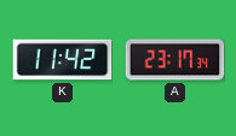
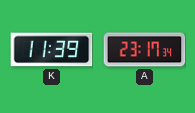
K: 11:42 -> 11:39 (51, 50)
